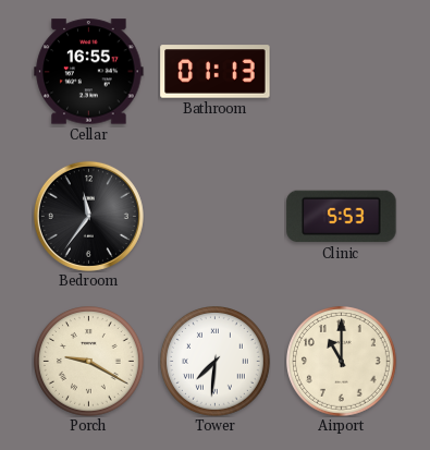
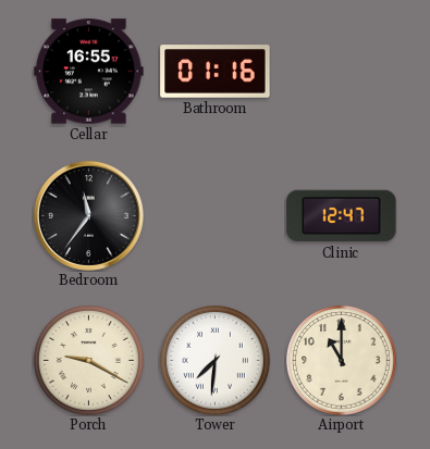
Bathroom: 01:13 -> 01:16 (216, 72)
Clinic: 5:53 -> 12:47 (342, 216)
